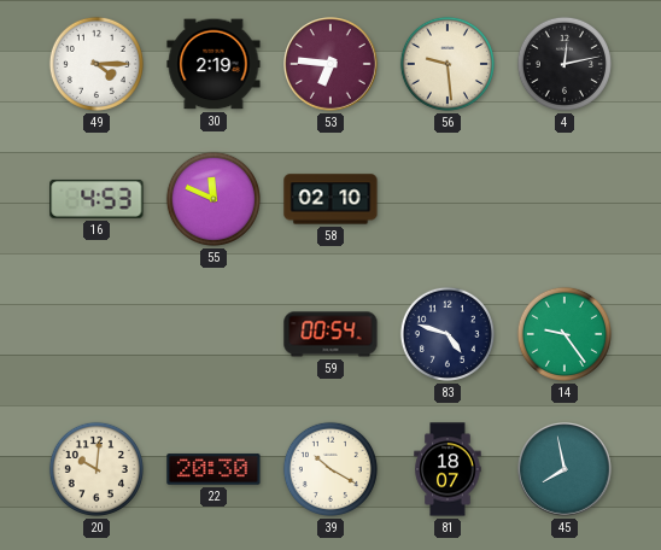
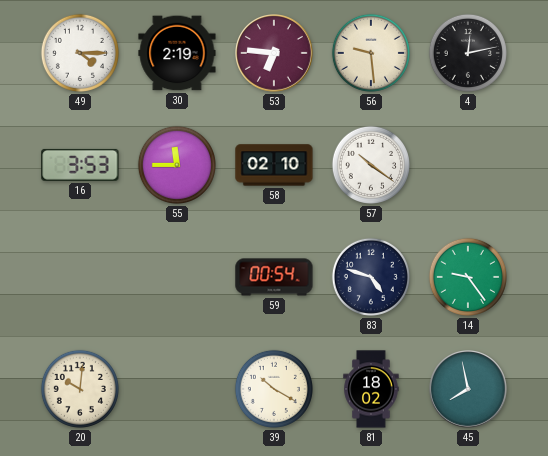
16: 4:53 -> 3:53 (80, 165)
55: 11:49 -> 11:45 (177, 165)
57: none -> 10:21 (371, 165)
22: 20:30 -> none (213, 469)
81: 18:07 -> 18:02 (371, 389)
